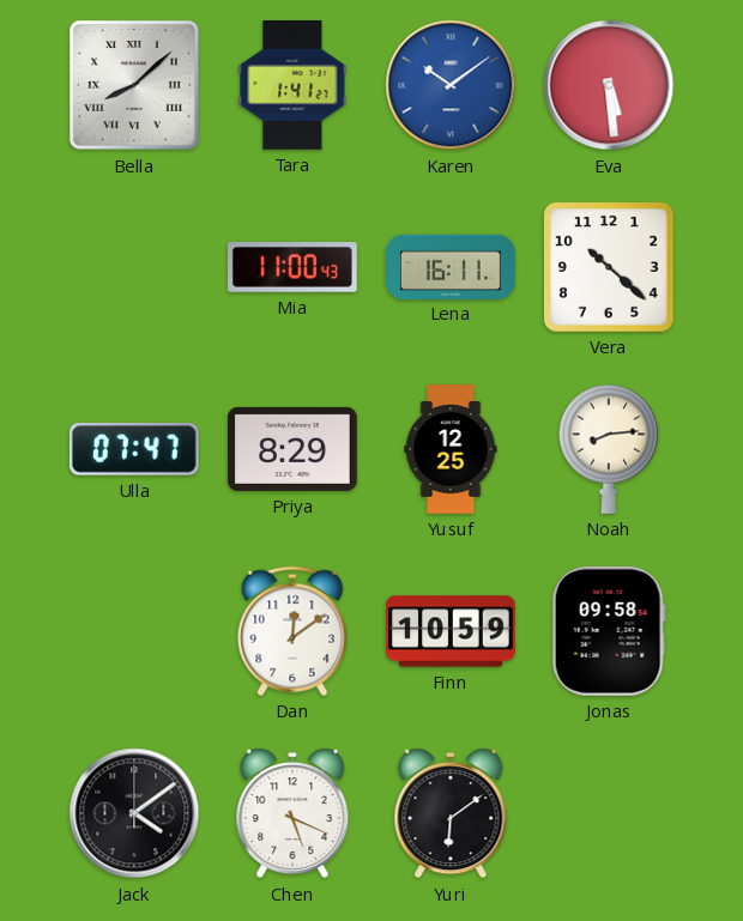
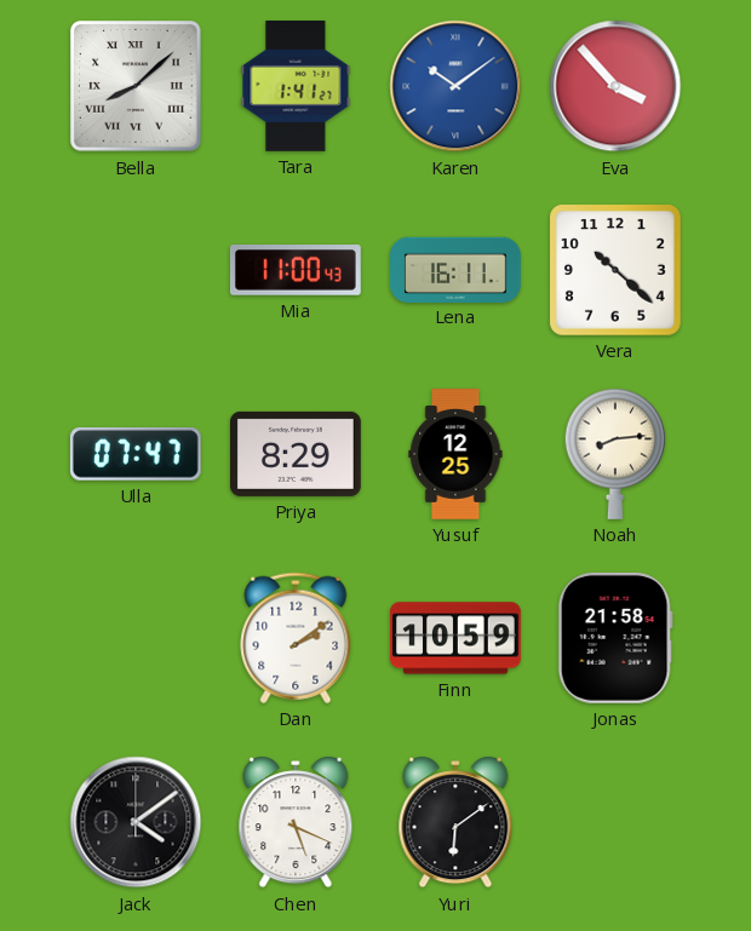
Eva: 5:29 -> 3:53 (615, 86)
Dan: 12:09 -> 2:09 (296, 638)
Jonas: 09:58 -> 21:58 (615, 638)
